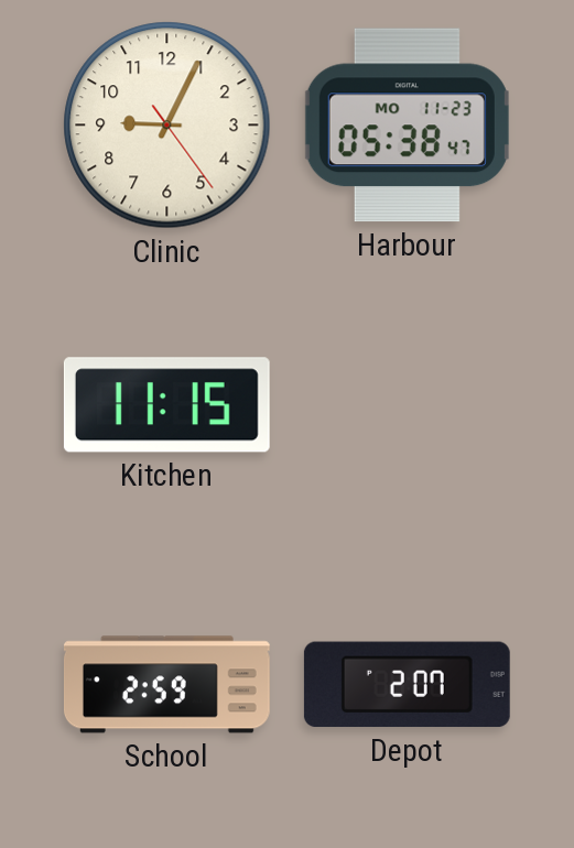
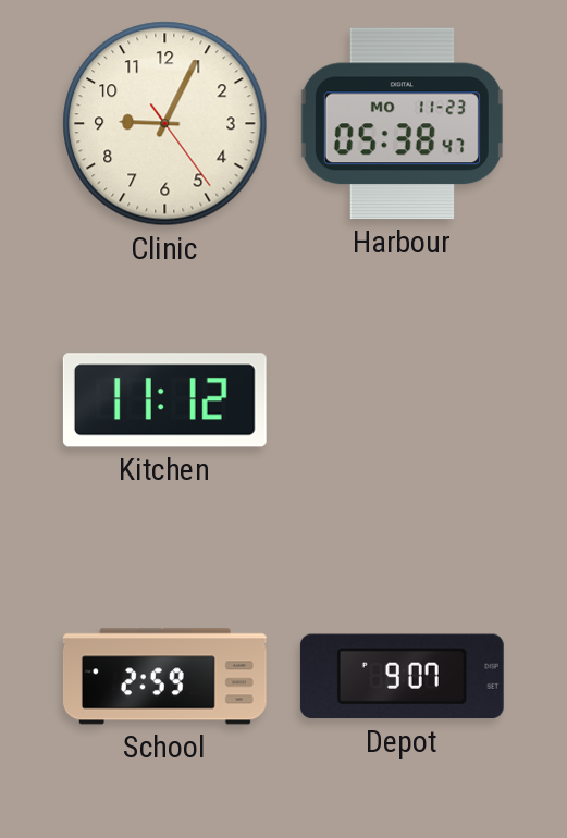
Kitchen: 11:15 -> 11:12 (164, 400)
Depot: 2:07 -> 9:07 (402, 677)
